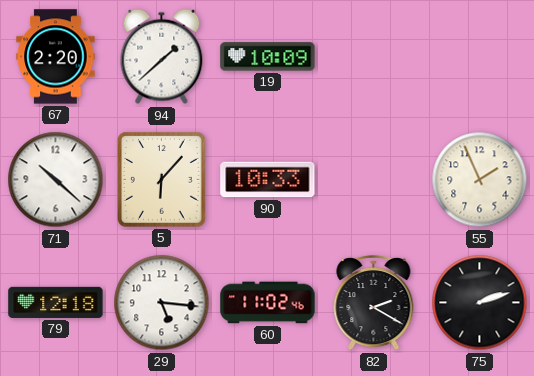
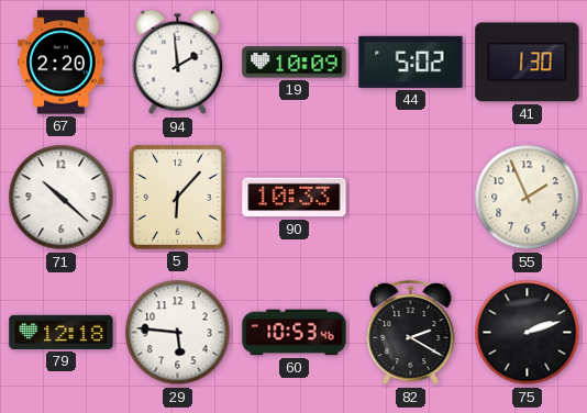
94: 1:38 -> 1:59 (178, 63)
44: none -> 5:02 (411, 62)
41: none -> 1:30 (528, 63)
29: 5:16 -> 5:46 (178, 333)
60: 11:02 -> 10:53 (295, 333)
